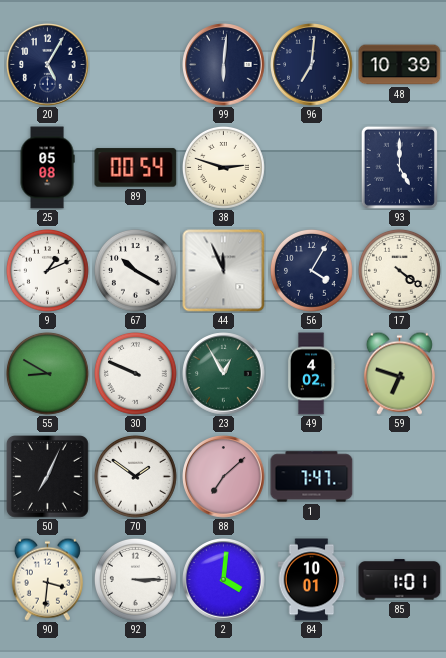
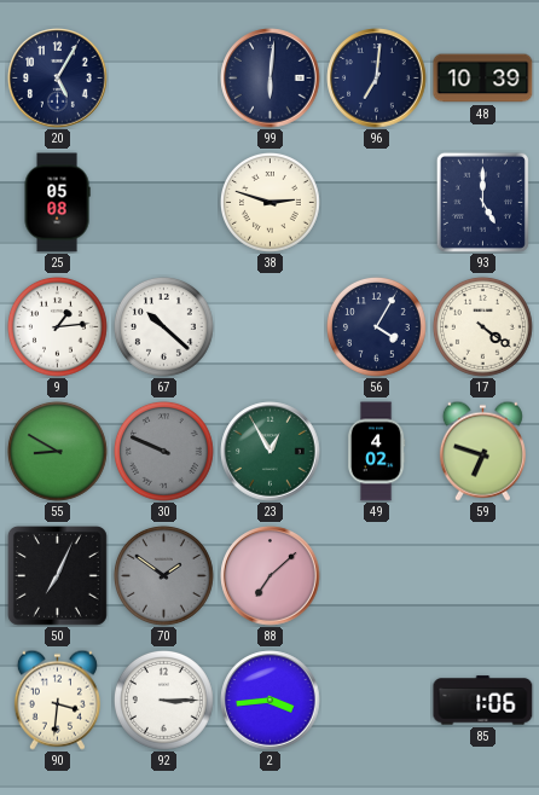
89: 00:54 -> none (136, 168)
9: 1:11 -> 1:14 (57, 326)
67: 10:20 -> 10:22 (163, 326)
44: 11:56 -> none (224, 271)
30 dial: white -> grey (163, 451)
70 dial: white -> grey (163, 575)
1: 7:47 -> none (312, 477)
2: 4:01 -> 3:44 (271, 701)
84: 10:01 -> none (312, 580)
85: 1:01 -> 1:06 (483, 701)
